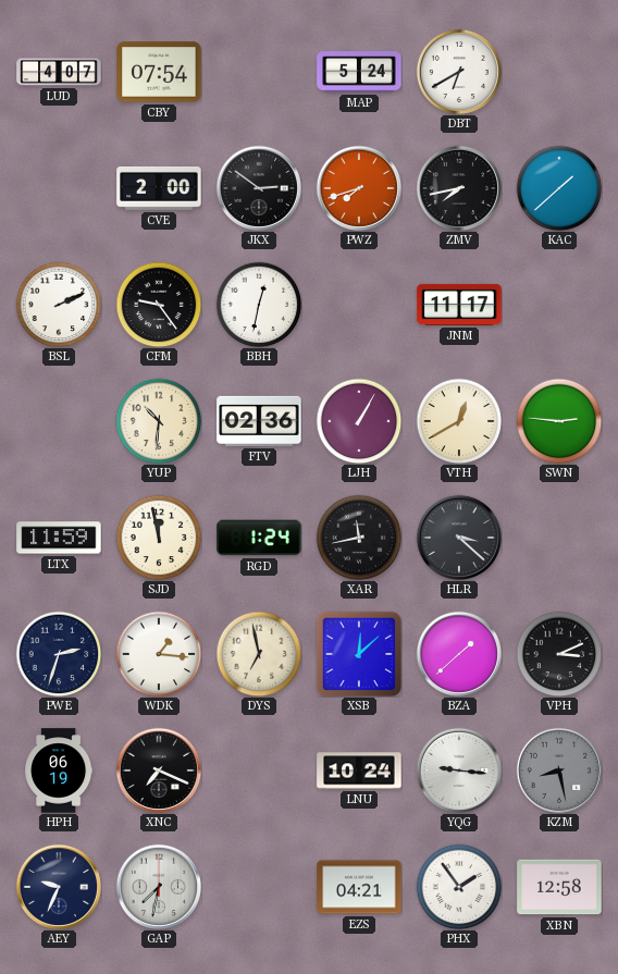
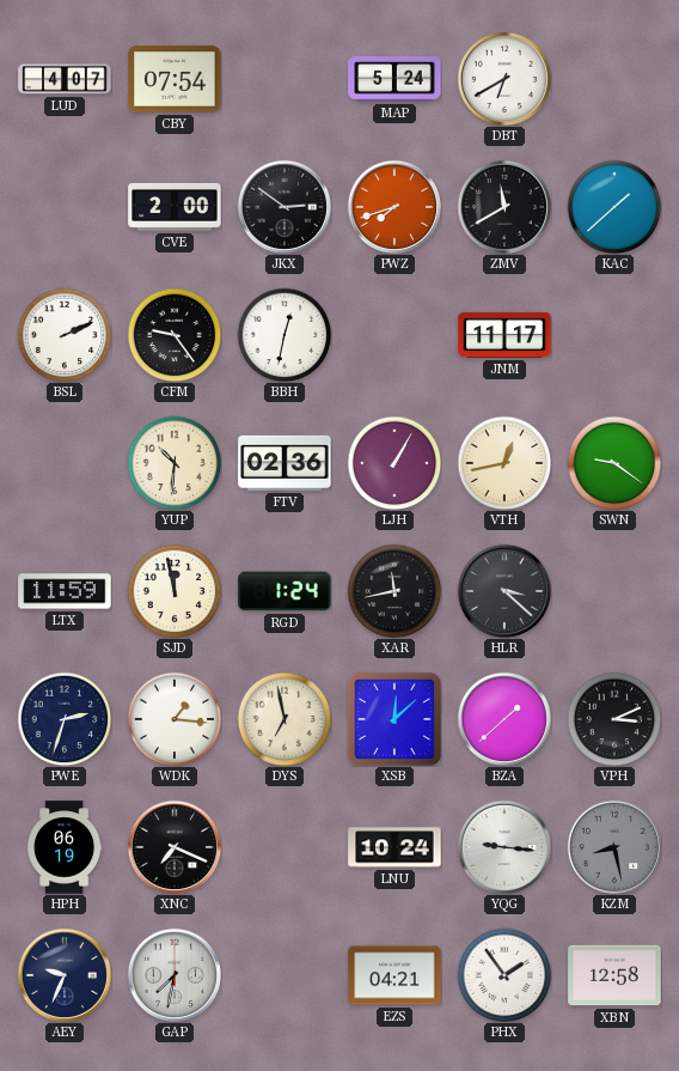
ZMV: 7:43 -> 11:40 (503, 206)
VTH: 12:40 -> 12:43 (504, 463)
SWN: 2:46 -> 9:21 (614, 463)
